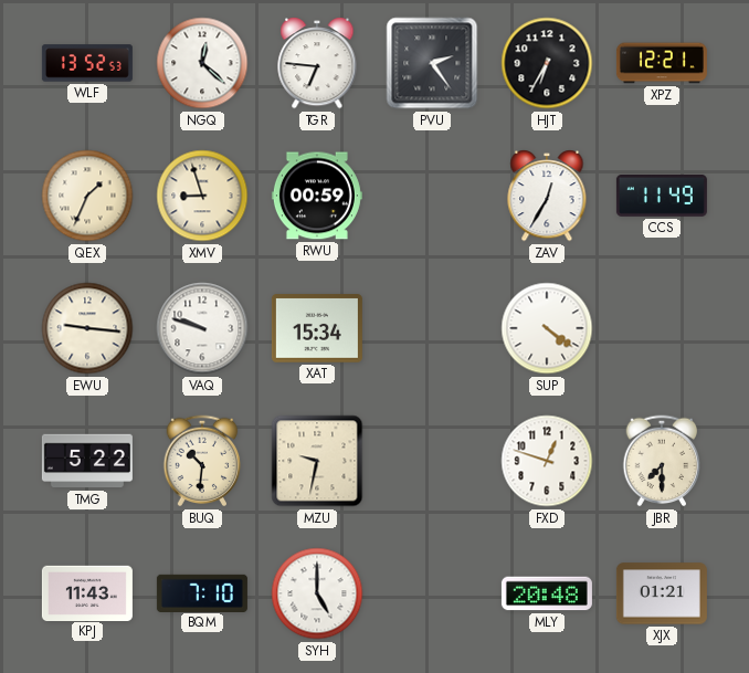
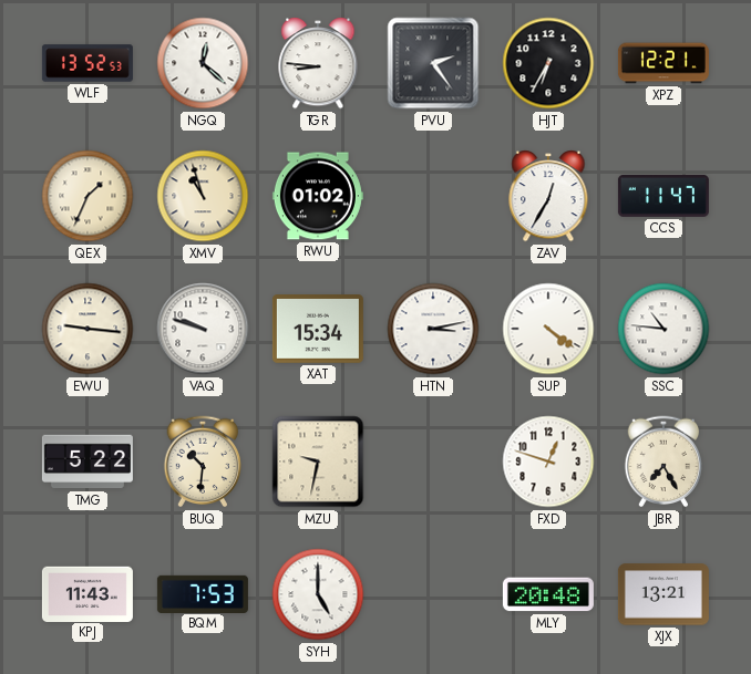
TGR: 6:46 -> 8:46 (318, 64)
XMV: 8:57 -> 10:57 (203, 196)
RWU: 00:59 -> 01:02 (318, 196)
CCS: 11:49 -> 11:47 (663, 196)
HTN: none -> 3:13 (433, 329)
SSC: none -> 10:46 (663, 329)
JBR: 7:30 -> 7:25 (663, 462)
BQM: 7:10 -> 7:53 (203, 593)
XJX: 01:21 -> 13:21 (663, 594)
